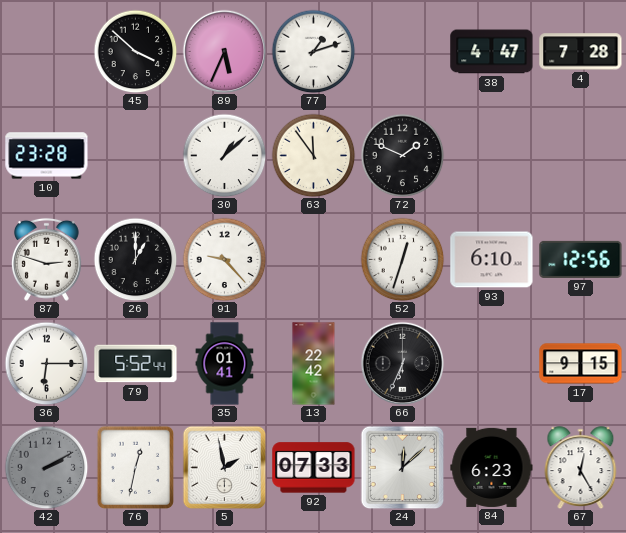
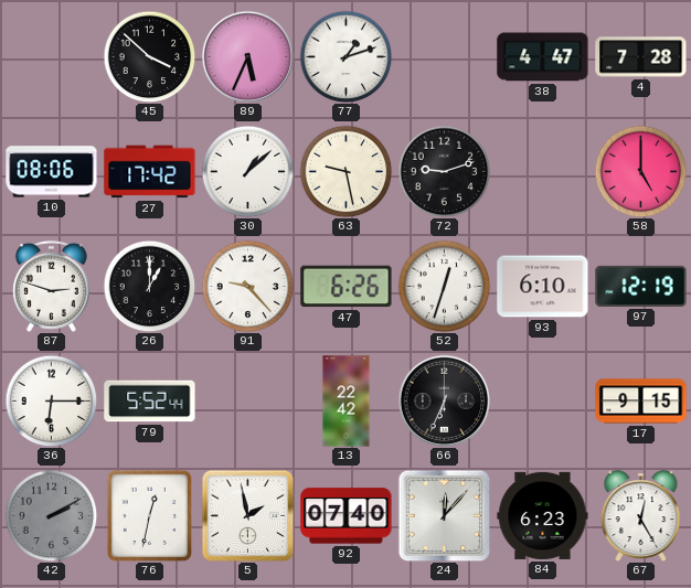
10: 23:28 -> 08:06 (52, 172)
27: none -> 17:42 (150, 172)
63: 11:54 -> 9:28 (345, 171)
72: 1:49 -> 9:12 (444, 171)
58: none -> 5:00 (640, 171)
47: none -> 6:26 (347, 287)
97: 12:56 -> 12:19 (641, 286)
35: 01:41 -> none (225, 364)
92: 07:33 -> 07:40 (347, 516)
24: 12:08 -> 12:07 (444, 515)
